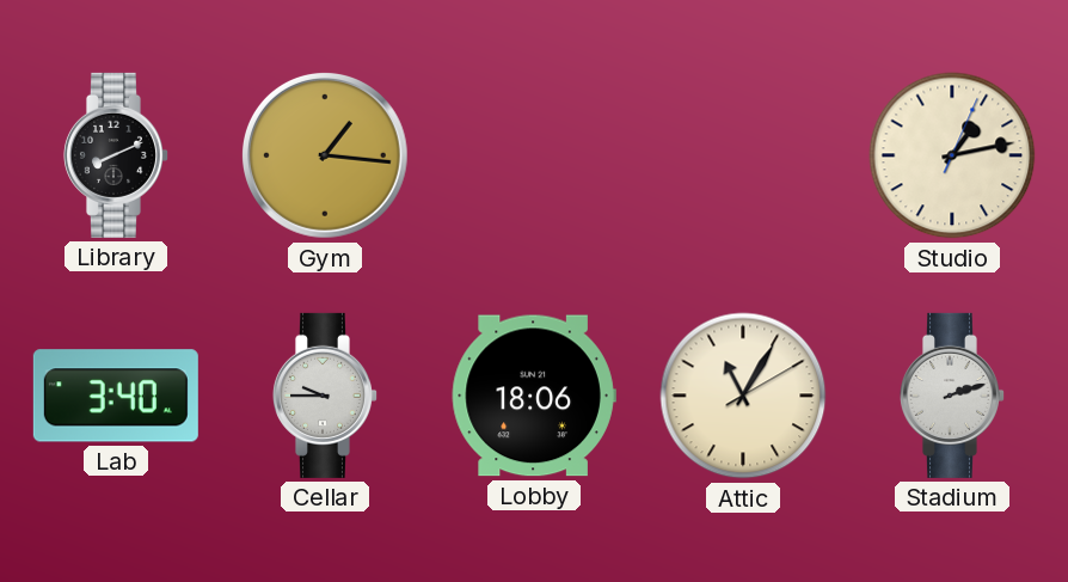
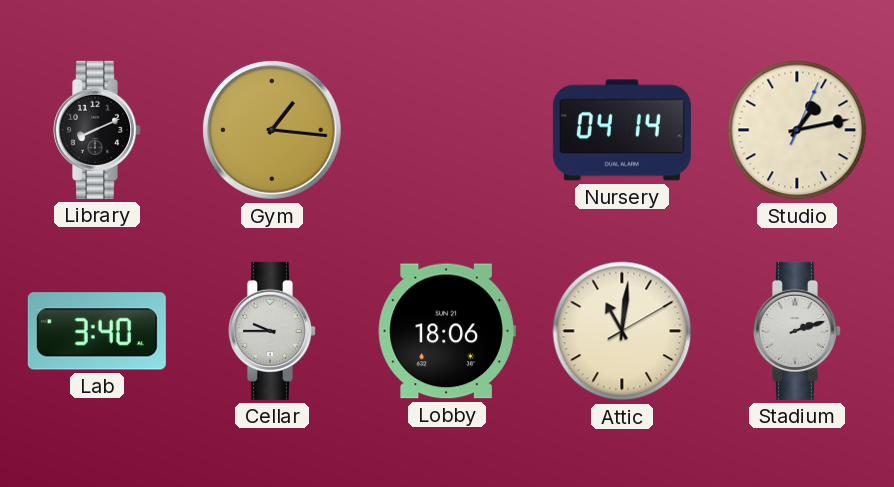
Nursery: none -> 04:14 (622, 130)
Attic: 11:05 -> 11:01 (622, 331)
